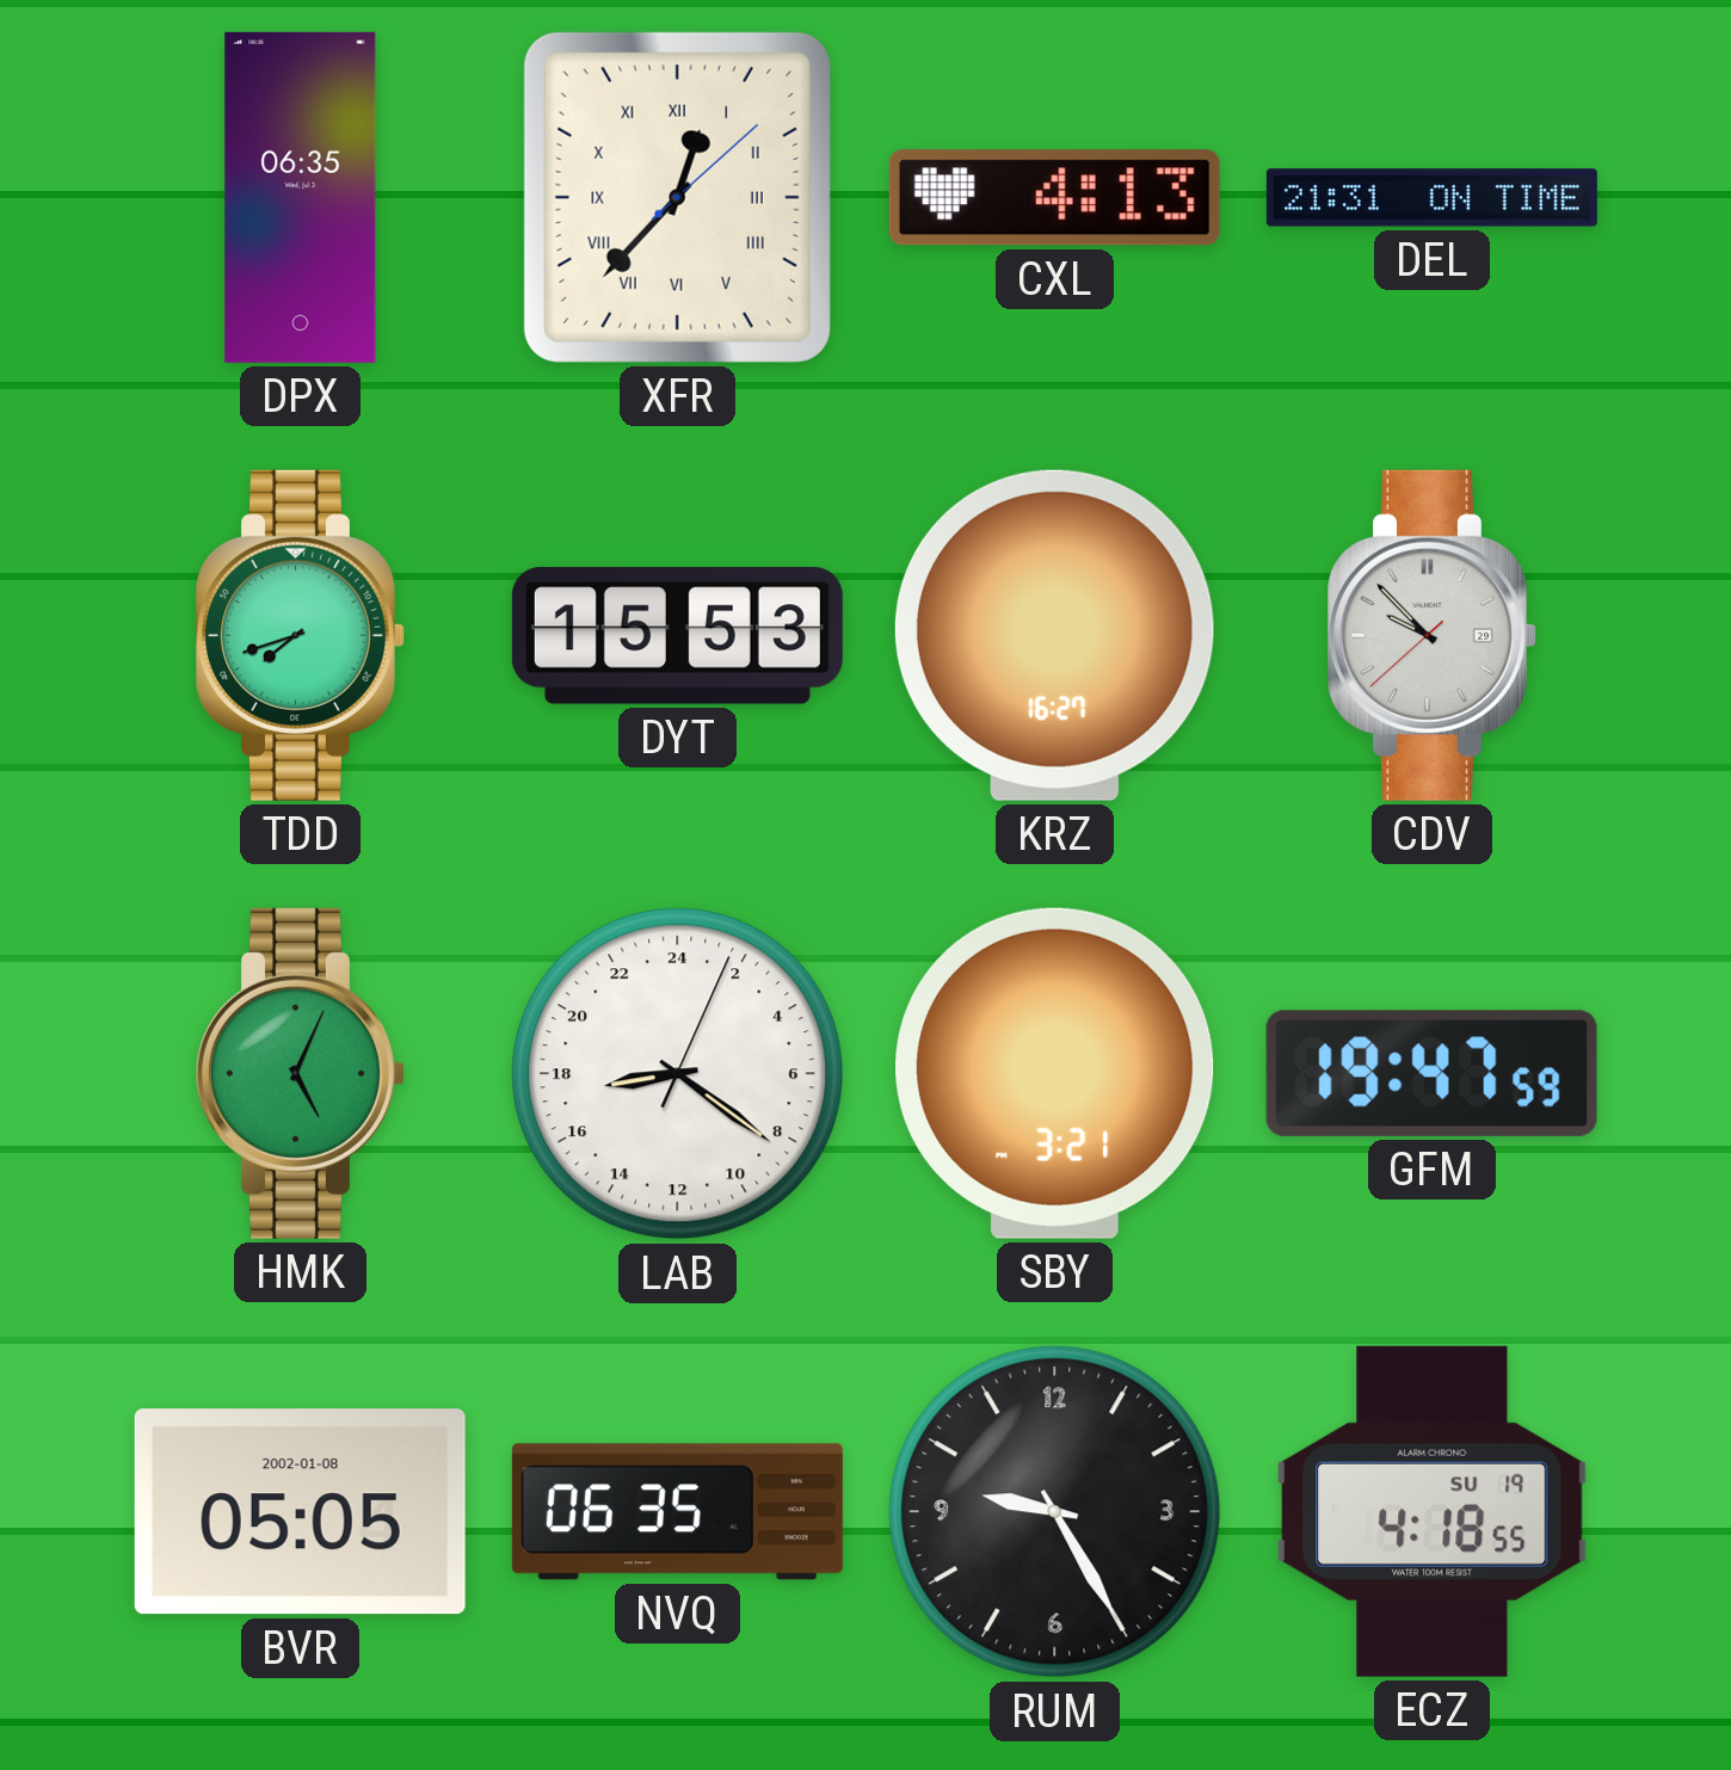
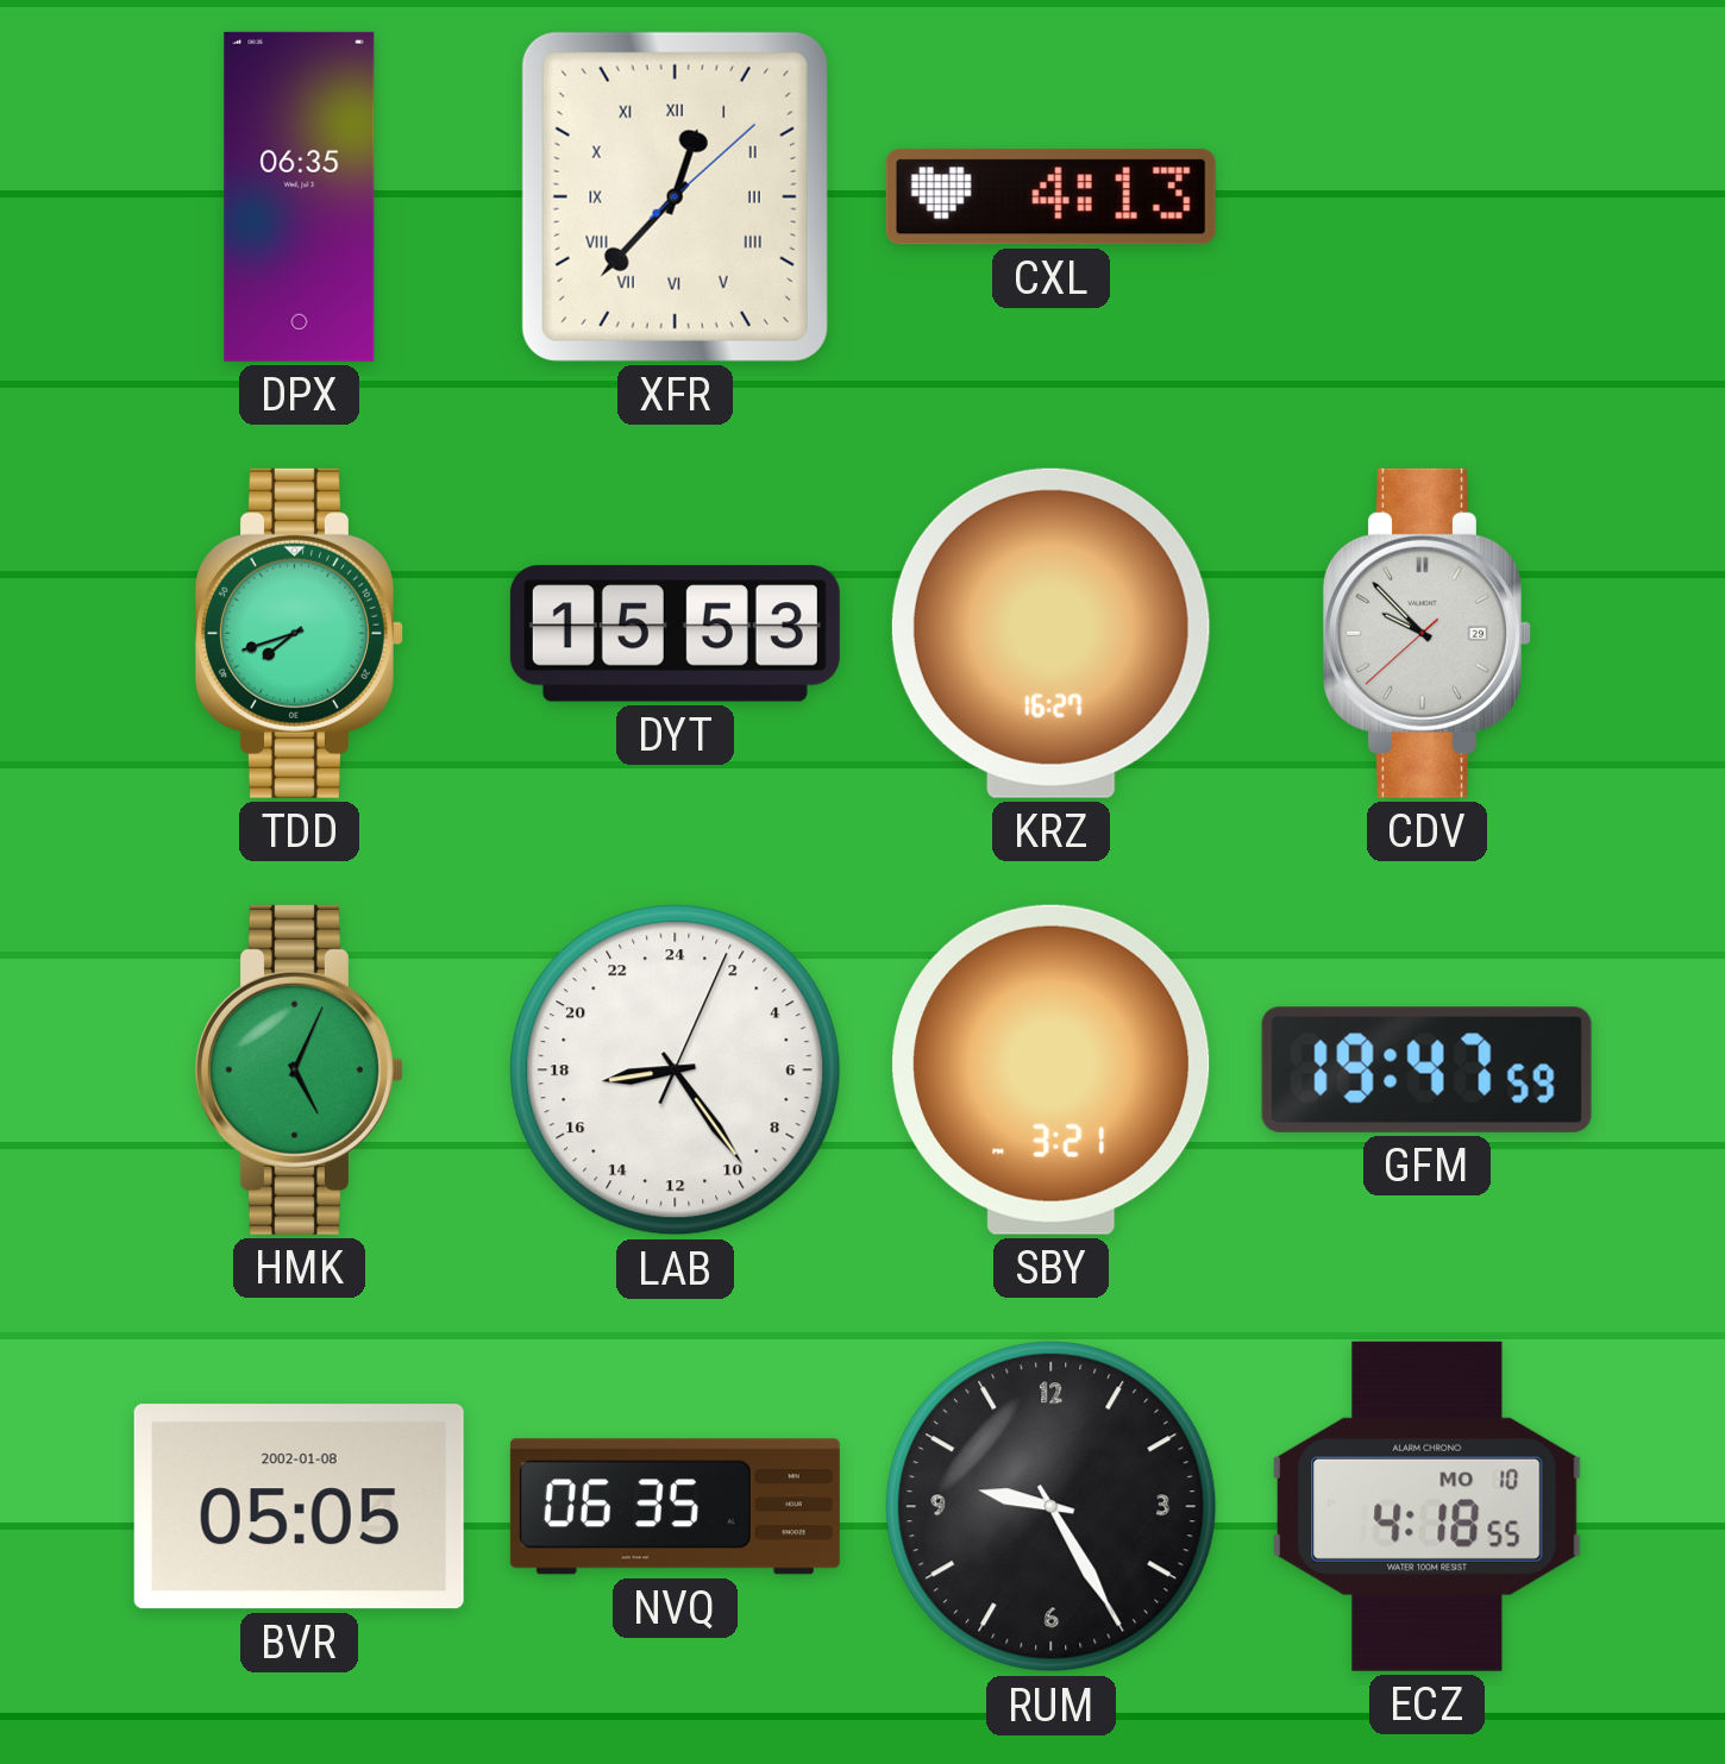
DEL: 21:31 -> none (1431, 198)
LAB: 17:21 -> 17:24 (676, 1071)
ECZ date: SU 19 -> MO 10 (1428, 1506)
